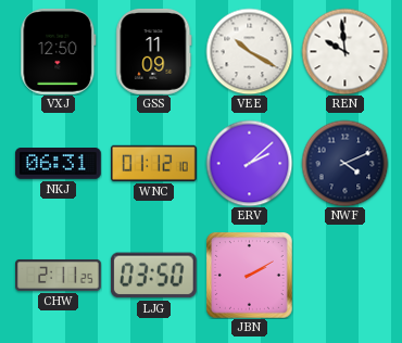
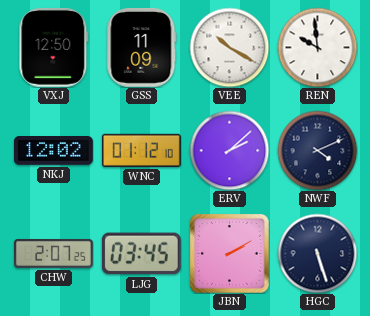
NKJ: 06:31 -> 12:02 (54, 151)
CHW: 2:11 -> 2:07 (54, 253)
LJG: 03:50 -> 03:45 (141, 254)
HGC: none -> 5:27 (317, 253)
